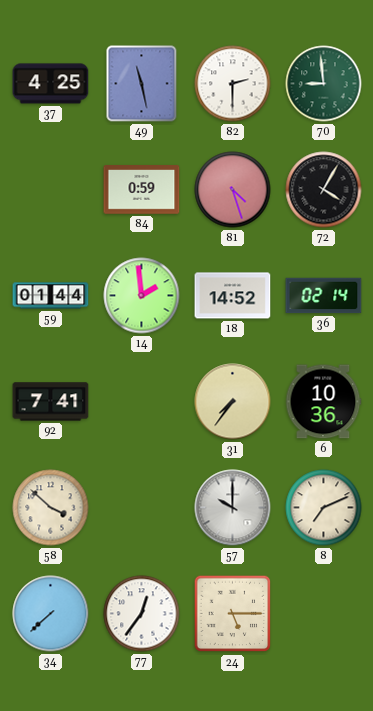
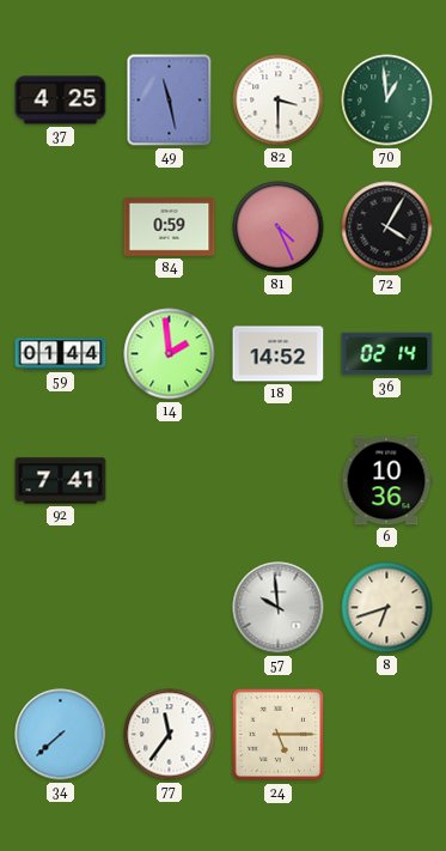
82: 2:30 -> 3:30 (279, 101)
70: 8:59 -> 12:59 (387, 101)
81: 4:27 -> 4:26 (279, 227)
31: 7:36 -> none (233, 402)
58: 3:52 -> none (51, 508)
57: 10:00 -> 9:59 (279, 608)
8: 7:11 -> 6:42 (387, 608)
77: 12:36 -> 11:36 (170, 735)
